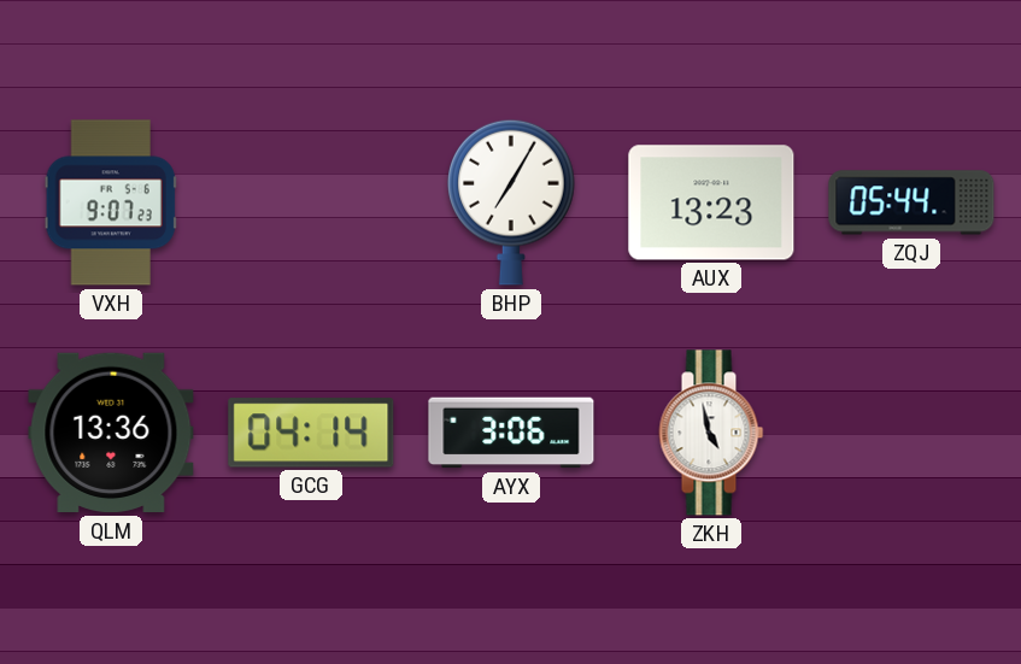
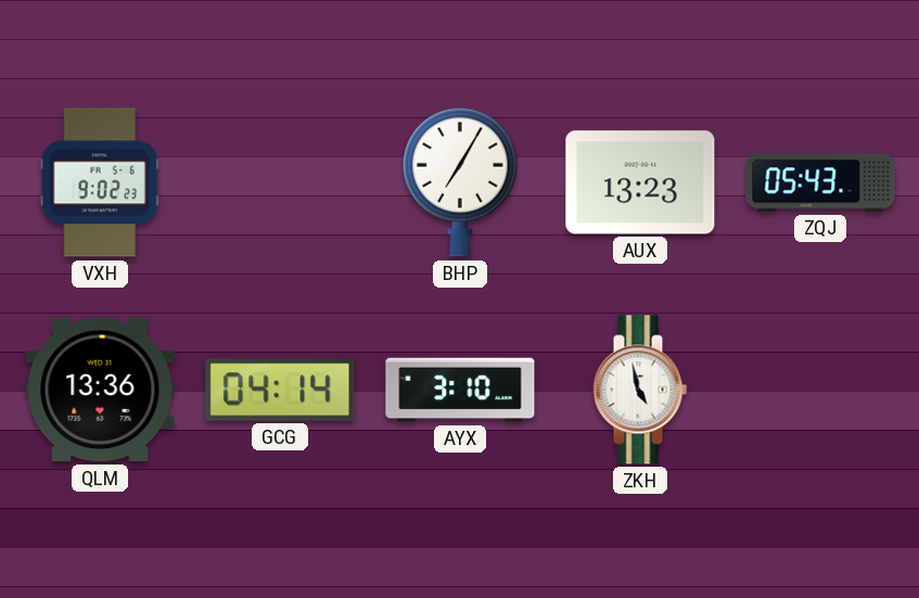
VXH: 9:07 -> 9:02 (100, 182)
ZQJ: 05:44 -> 05:43 (820, 182)
AYX: 3:06 -> 3:10 (460, 390)
